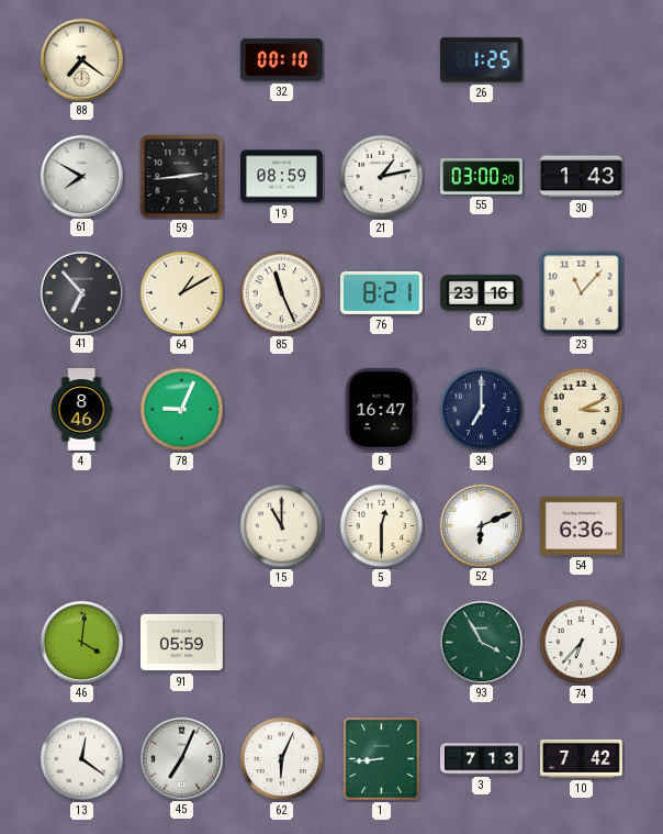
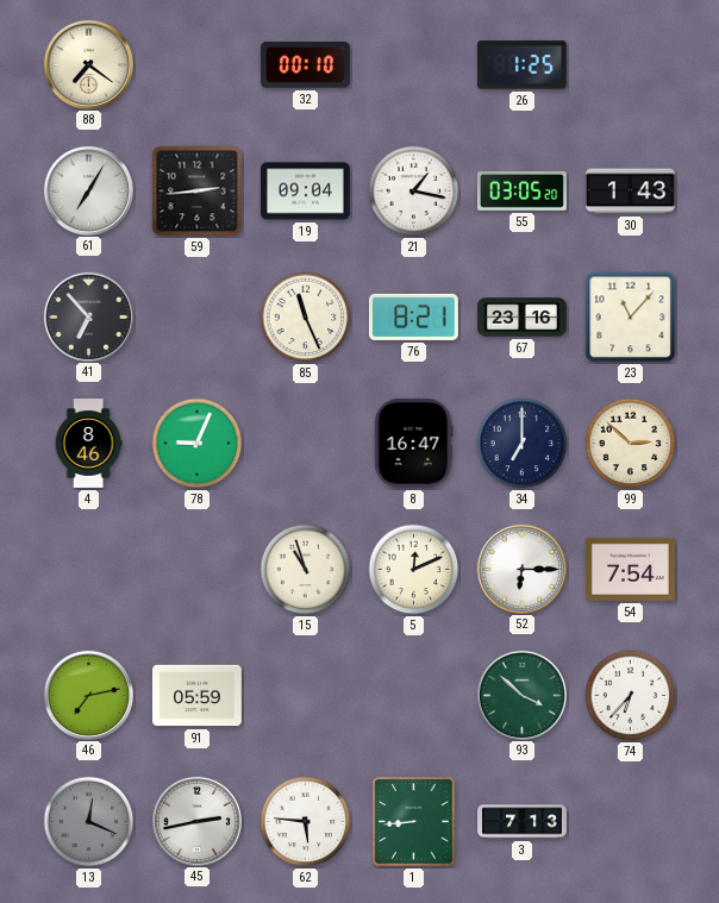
61: 7:50 -> 7:05 (88, 190)
19: 08:59 -> 09:04 (306, 192)
21: 1:13 -> 1:17 (414, 192)
55: 03:00 -> 03:05 (523, 192)
64: 1:10 -> none (182, 293)
99: 3:11 -> 2:52 (631, 444)
15: 11:00 -> 10:57 (306, 570)
5: 12:30 -> 12:11 (414, 570)
52: 6:11 -> 6:15 (521, 569)
54: 6:36 -> 7:54 (631, 569)
46: 4:01 -> 7:13 (88, 695)
93: 3:55 -> 3:52 (521, 695)
13: 12:21 -> 12:19 (89, 822)
13 dial: white -> grey (89, 822)
45: 7:04 -> 2:43 (196, 821)
62: 6:04 -> 5:46 (306, 822)
10: 7:42 -> none (582, 758)
